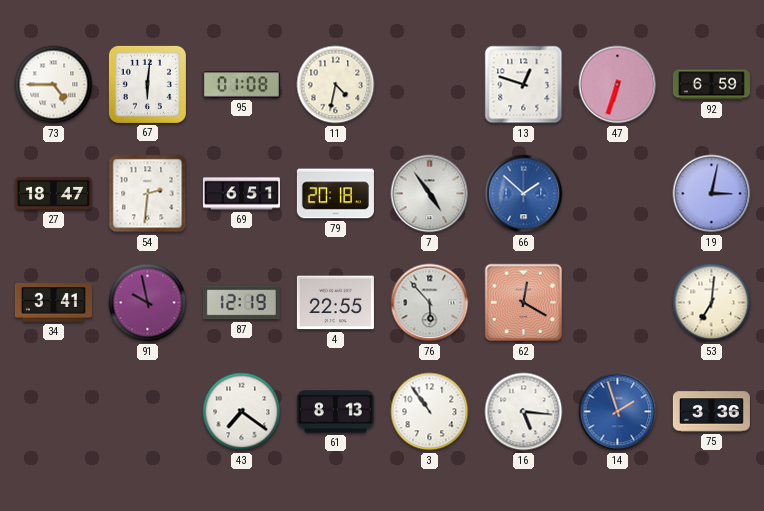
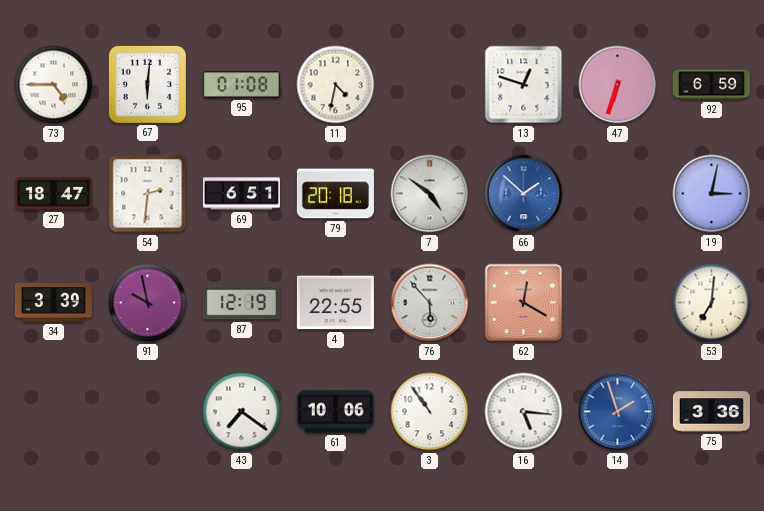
7: 4:54 -> 4:51 (430, 194)
34: 3:41 -> 3:39 (53, 303)
61: 8:13 -> 10:06 (335, 412)
